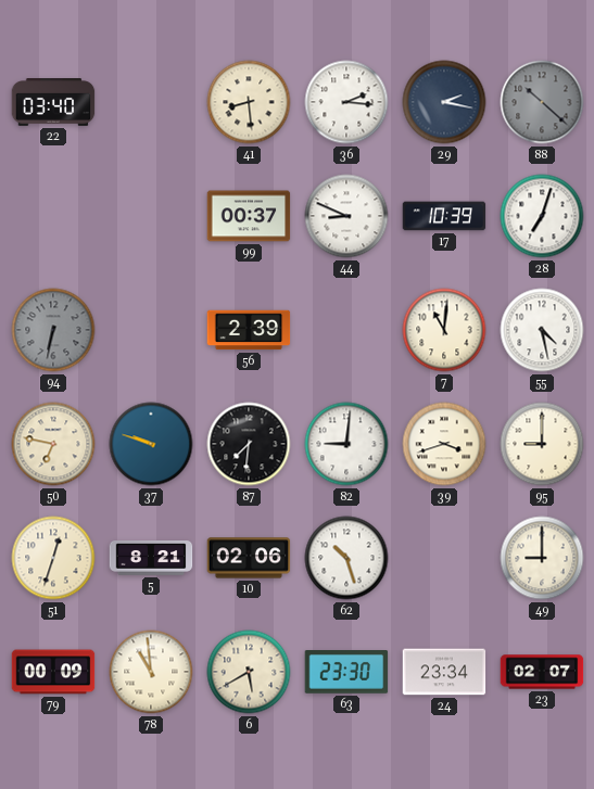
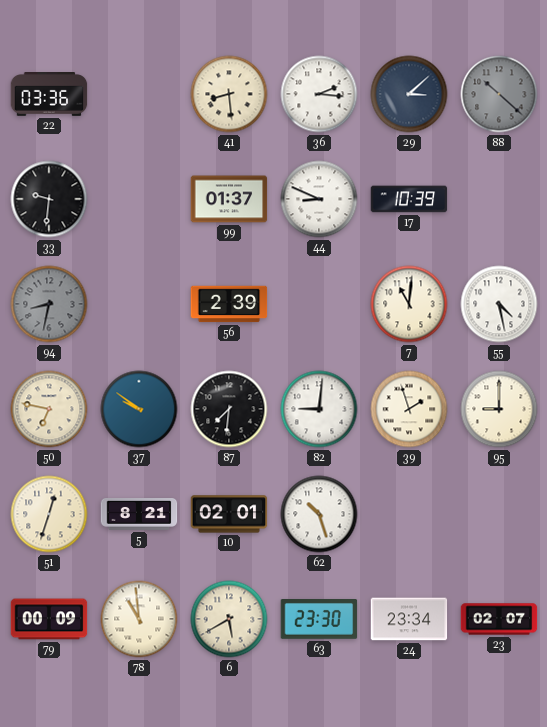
22: 03:40 -> 03:36 (49, 95)
29: 2:17 -> 3:08 (409, 94)
33: none -> 9:31 (49, 199)
99: 00:37 -> 01:37 (229, 199)
28: 7:03 -> none (542, 216)
94: 6:32 -> 8:32 (49, 304)
37: 9:48 -> 9:51 (139, 409)
39: 3:42 -> 1:57 (409, 409)
10: 02:06 -> 02:01 (229, 514)
49: 9:00 -> none (542, 558)
